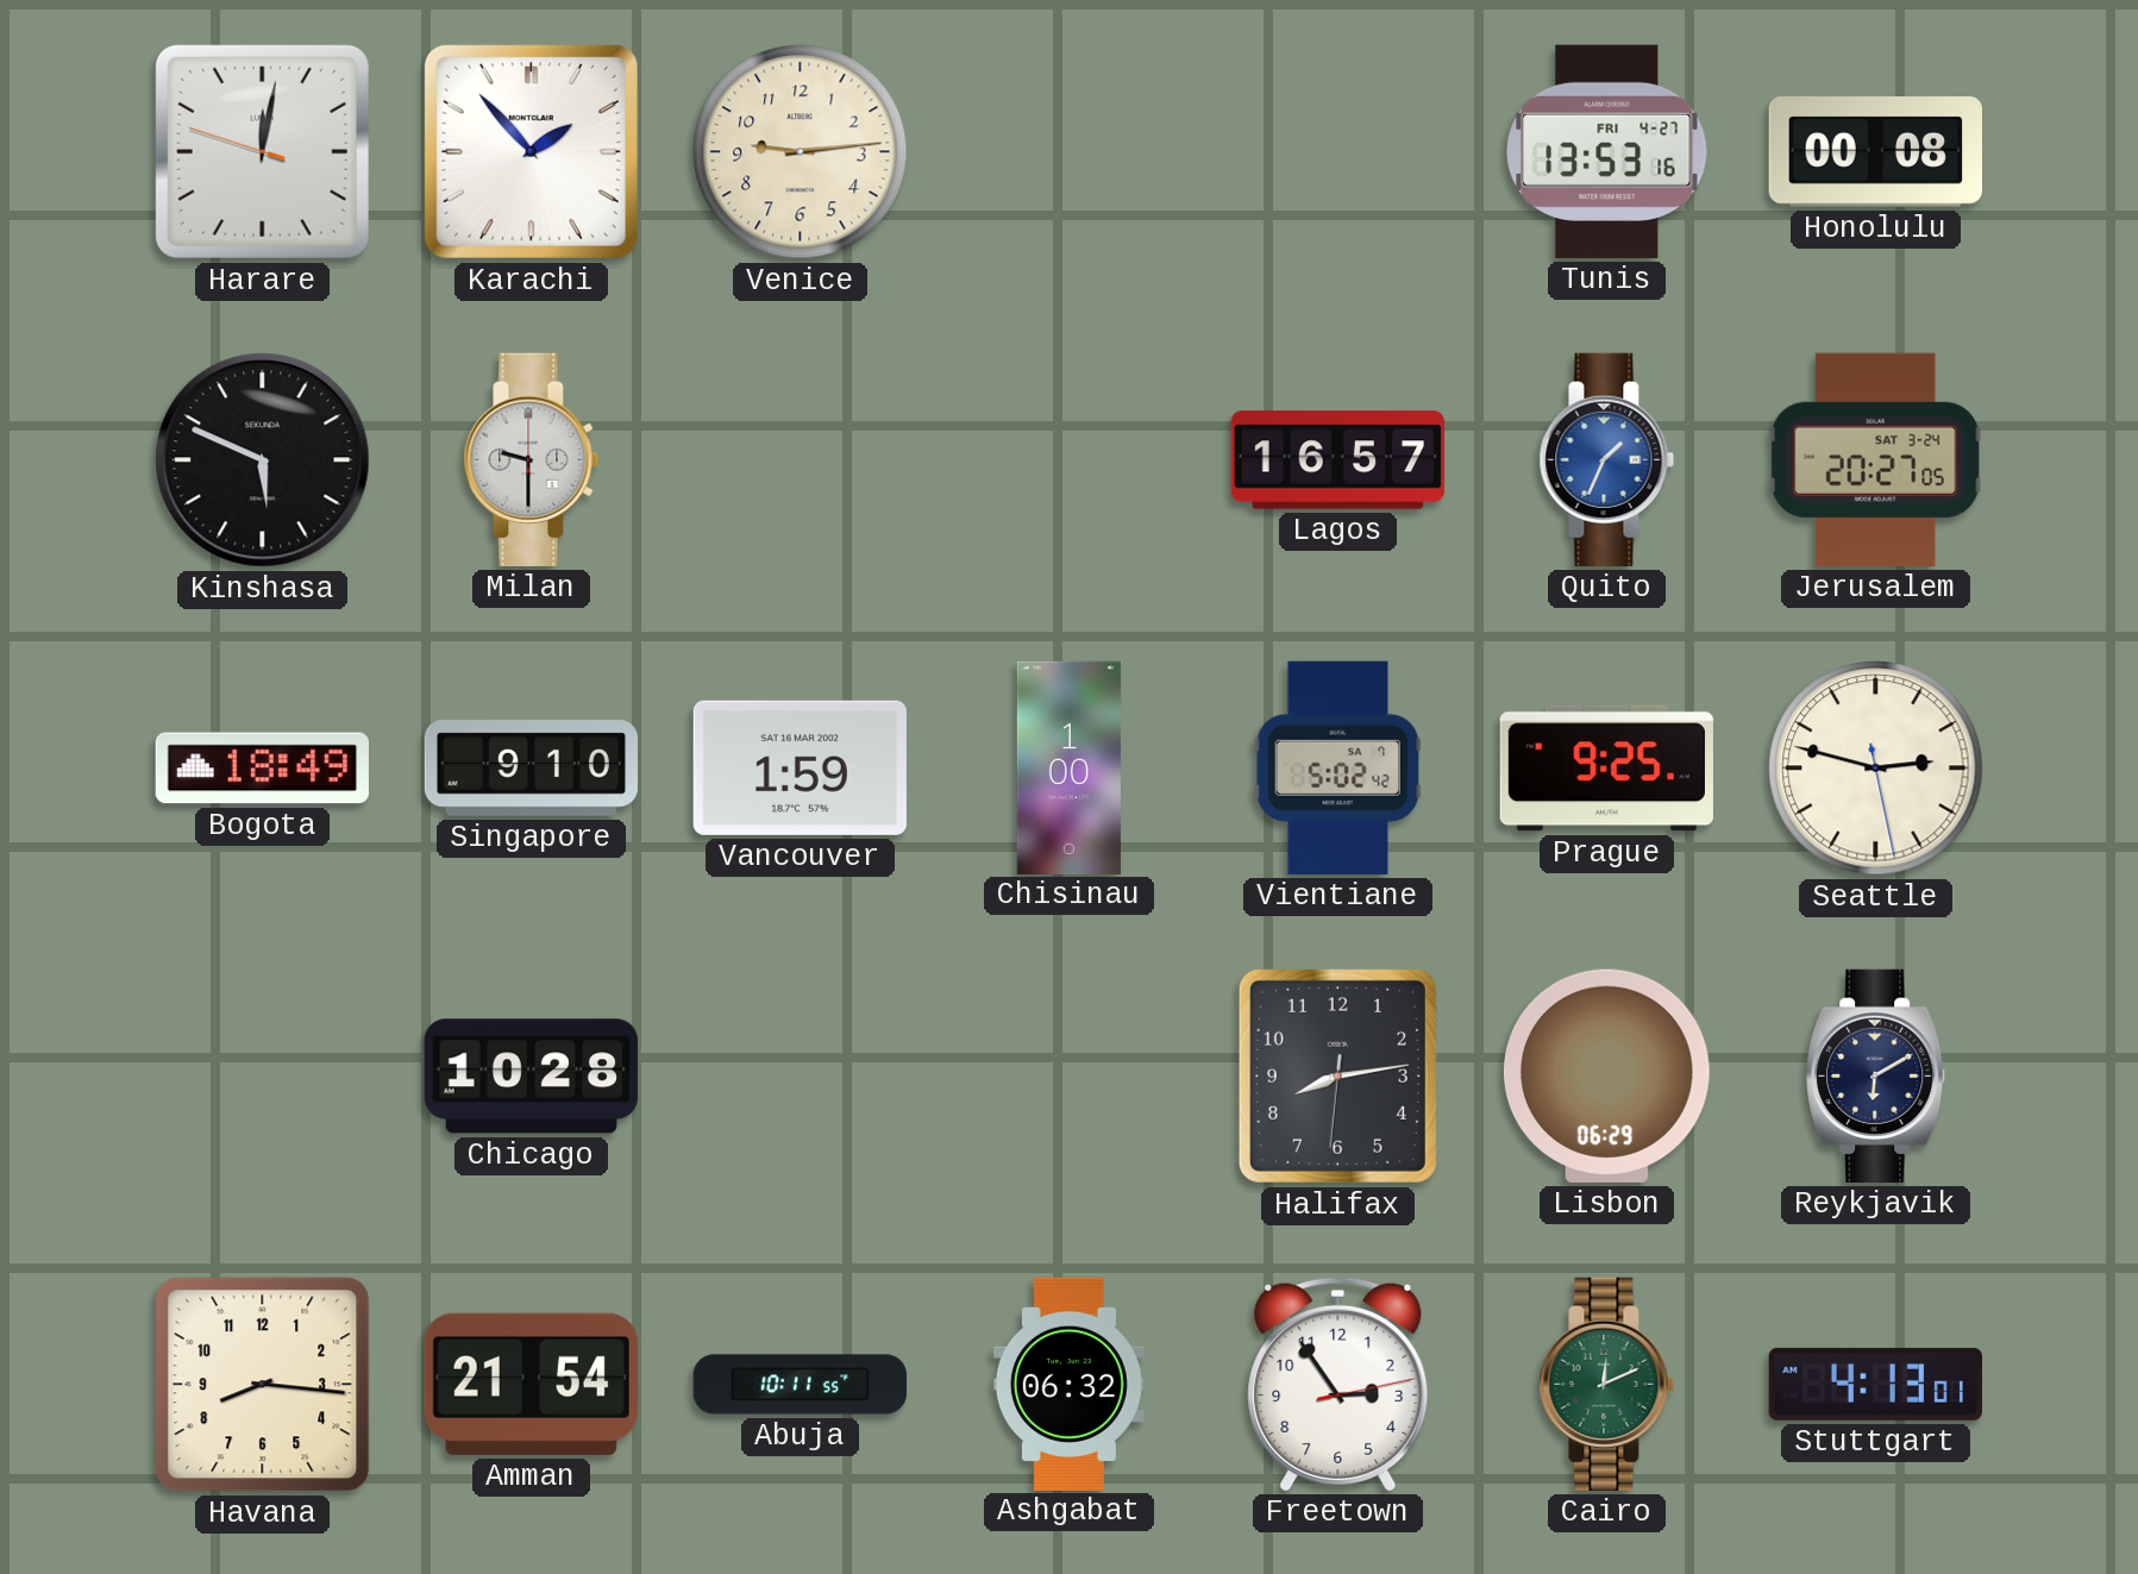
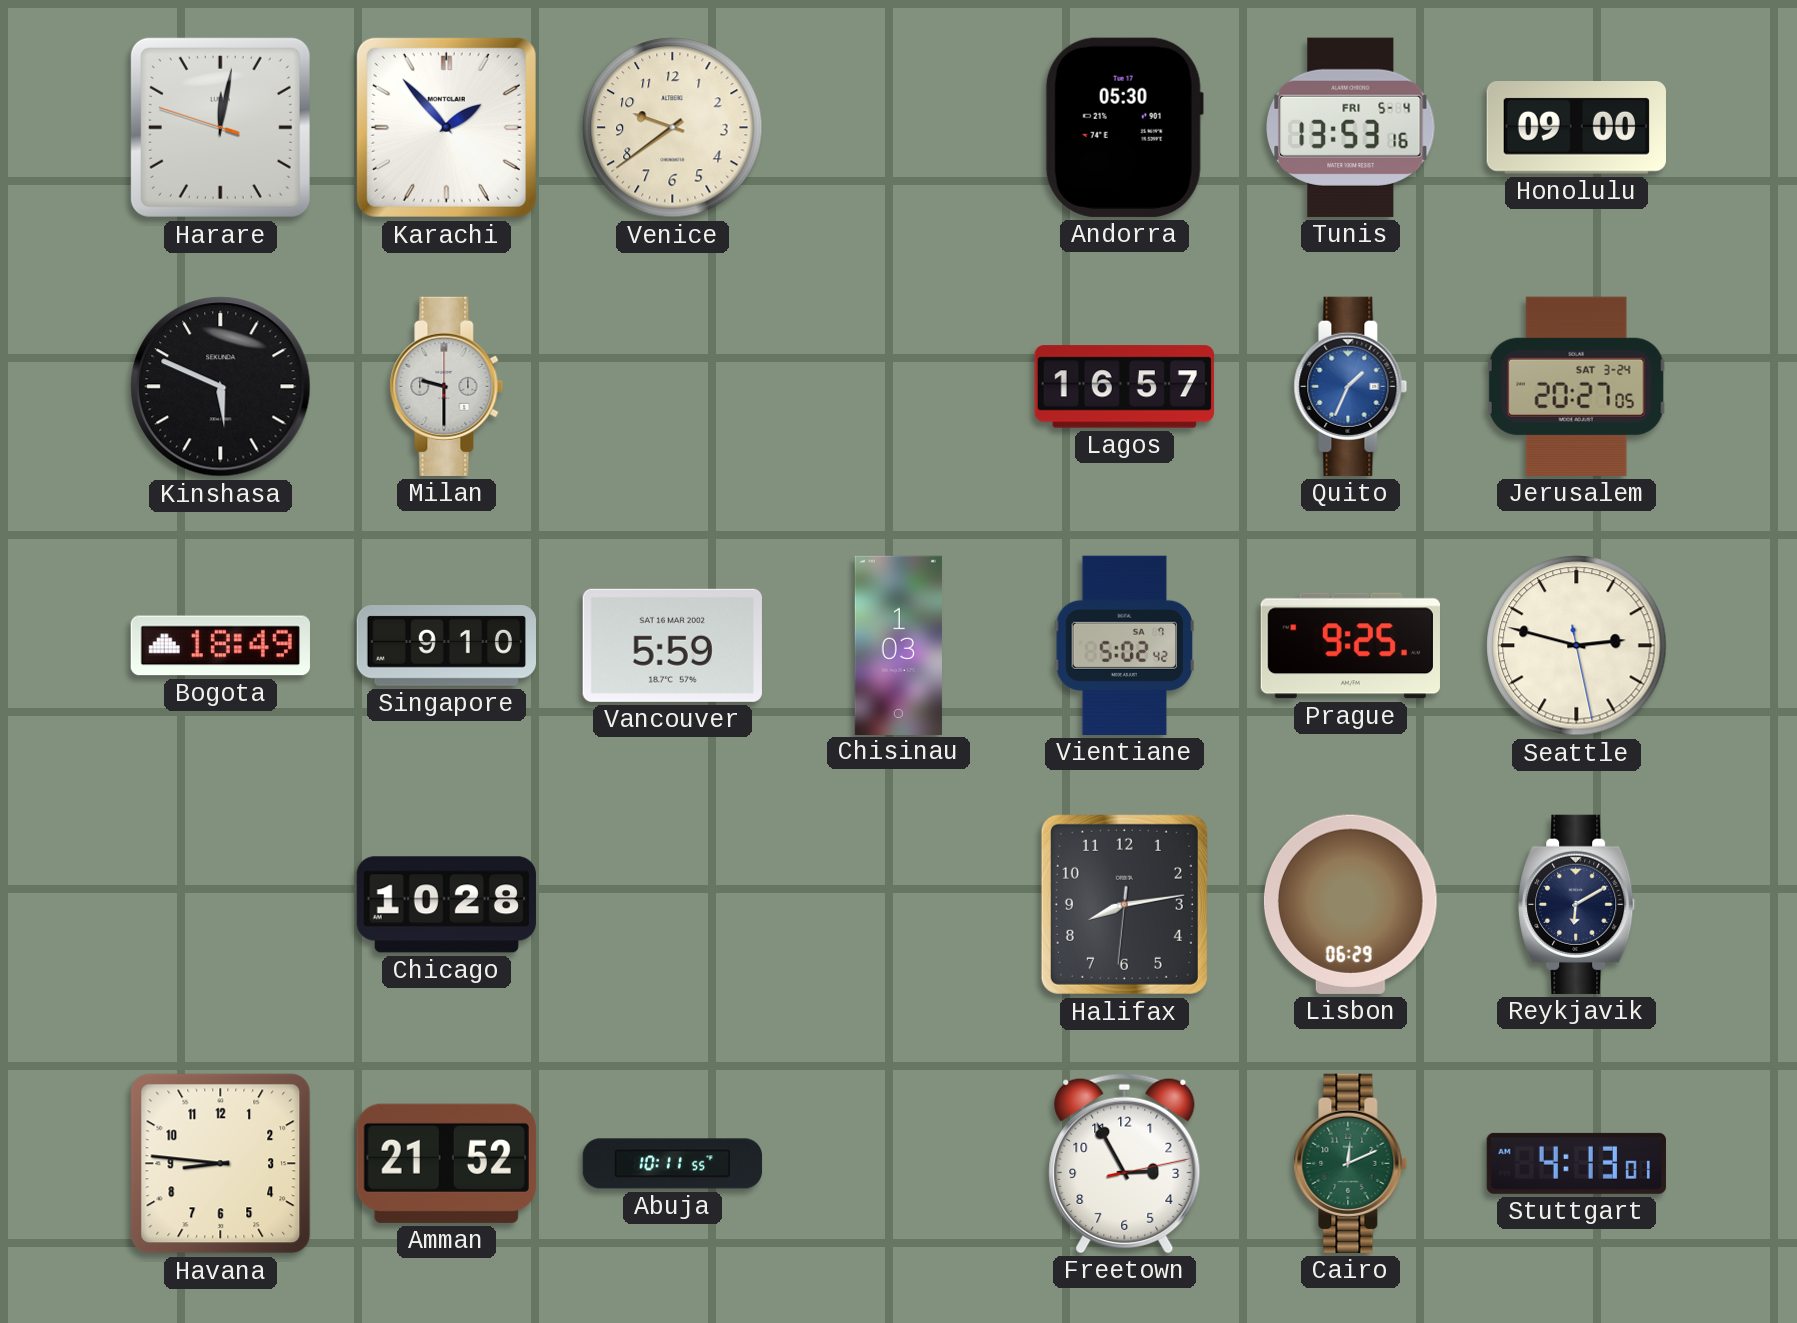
Venice: 9:14 -> 9:39 (673, 128)
Andorra: none -> 05:30 (1124, 127)
Tunis date: FRI 4-27 -> FRI 5-4 (1351, 127)
Honolulu: 00:08 -> 09:00 (1576, 128)
Vancouver: 1:59 -> 5:59 (672, 645)
Chisinau: 1:00 -> 1:03 (898, 645)
Havana: 8:16 -> 8:46 (221, 1164)
Amman: 21:54 -> 21:52 (446, 1163)
Ashgabat: 06:32 -> none (1068, 1384)
Freetown: 2:54 -> 2:55 (1125, 1163)
